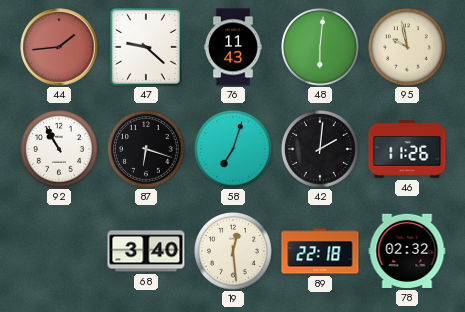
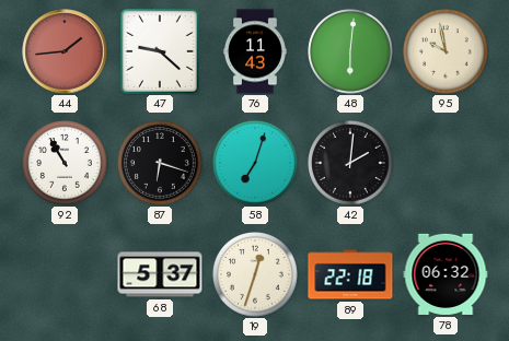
46: 11:26 -> none (407, 149)
68: 3:40 -> 5:37 (160, 274)
19: 12:29 -> 12:33 (256, 275)
78: 02:32 -> 06:32 (446, 274)
